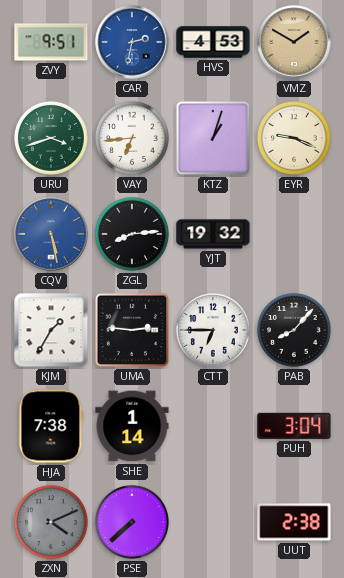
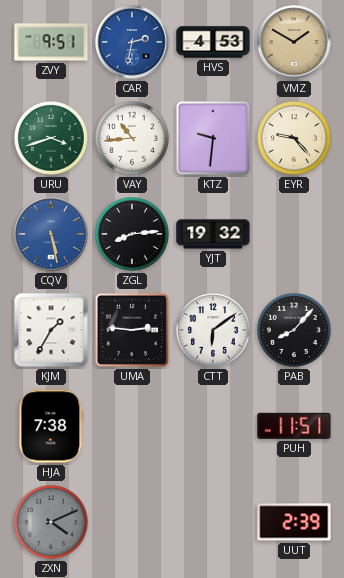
VAY: 6:44 -> 10:44 (133, 139)
KTZ: 1:03 -> 9:31 (213, 138)
EYR: 9:19 -> 9:23 (295, 139)
CTT: 6:45 -> 6:09 (214, 331)
SHE: 1:14 -> none (132, 426)
PUH: 3:04 -> 11:51 (294, 426)
PSE: 7:38 -> none (133, 523)
UUT: 2:38 -> 2:39 (294, 522)
